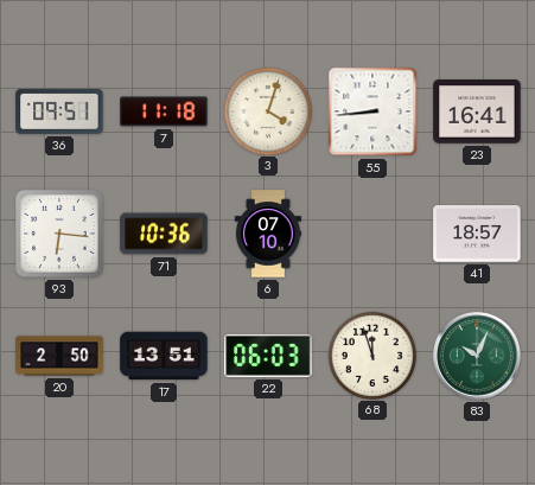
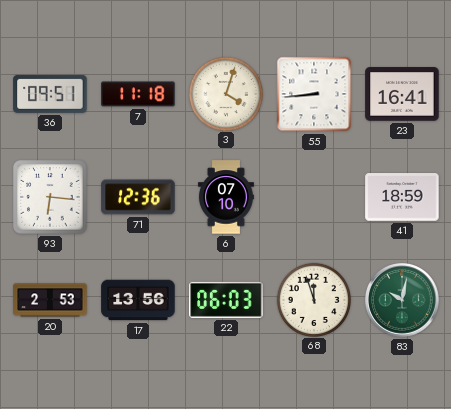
71: 10:36 -> 12:36 (138, 197)
41: 18:57 -> 18:59 (402, 197)
20: 2:50 -> 2:53 (50, 300)
17: 13:51 -> 13:56 (138, 300)
83: 10:04 -> 10:02 (403, 301)
